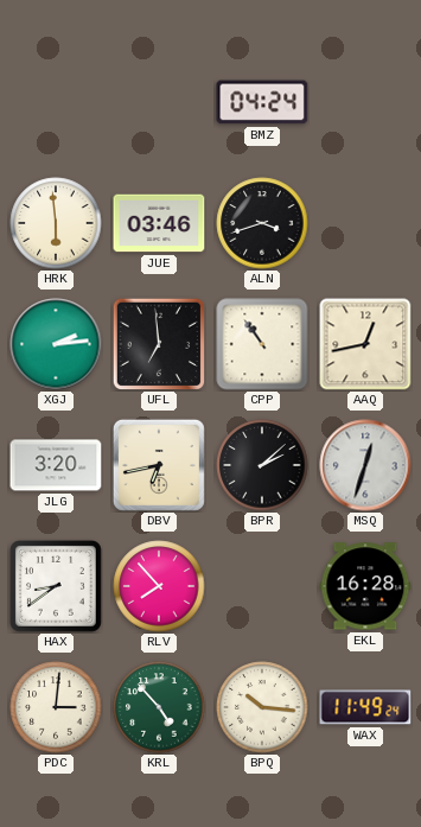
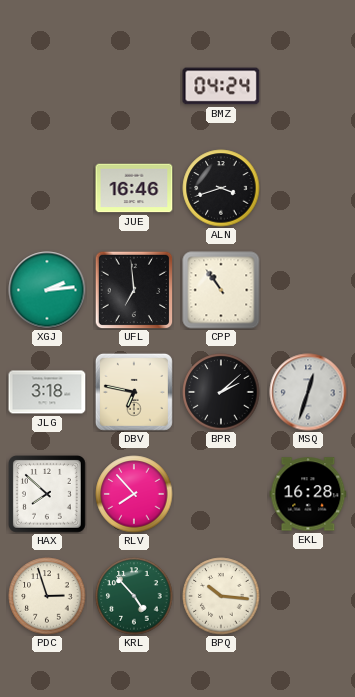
HRK: 5:59 -> none (56, 223)
JUE: 03:46 -> 16:46 (134, 188)
AAQ: 12:43 -> none (365, 344)
JLG: 3:20 -> 3:18 (47, 392)
DBV: 6:43 -> 6:47 (134, 392)
HAX: 8:39 -> 7:52 (47, 494)
PDC: 3:01 -> 2:57 (47, 596)
WAX: 11:49 -> none (365, 707)
